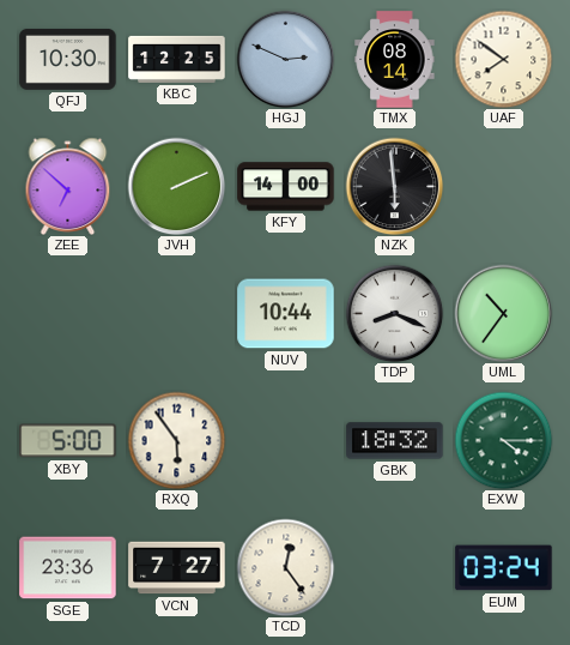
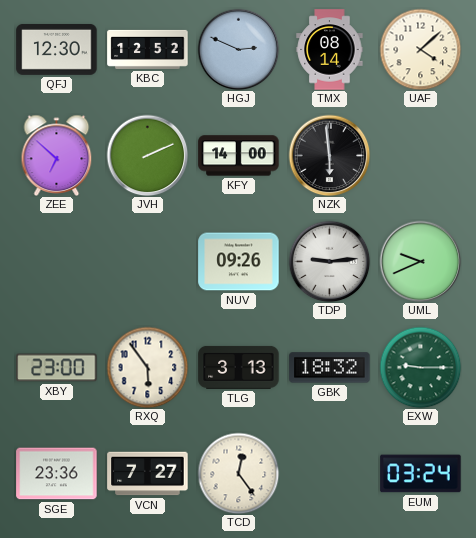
QFJ: 10:30 -> 12:30 (57, 49)
KBC: 12:25 -> 12:52 (148, 49)
UAF: 7:51 -> 4:08 (420, 49)
NUV: 10:44 -> 09:26 (239, 262)
TDP: 8:19 -> 9:14 (329, 261)
UML: 10:36 -> 9:41 (420, 261)
XBY: 5:00 -> 23:00 (57, 368)
TLG: none -> 3:13 (239, 367)
EXW: 4:15 -> 9:15 (420, 367)
